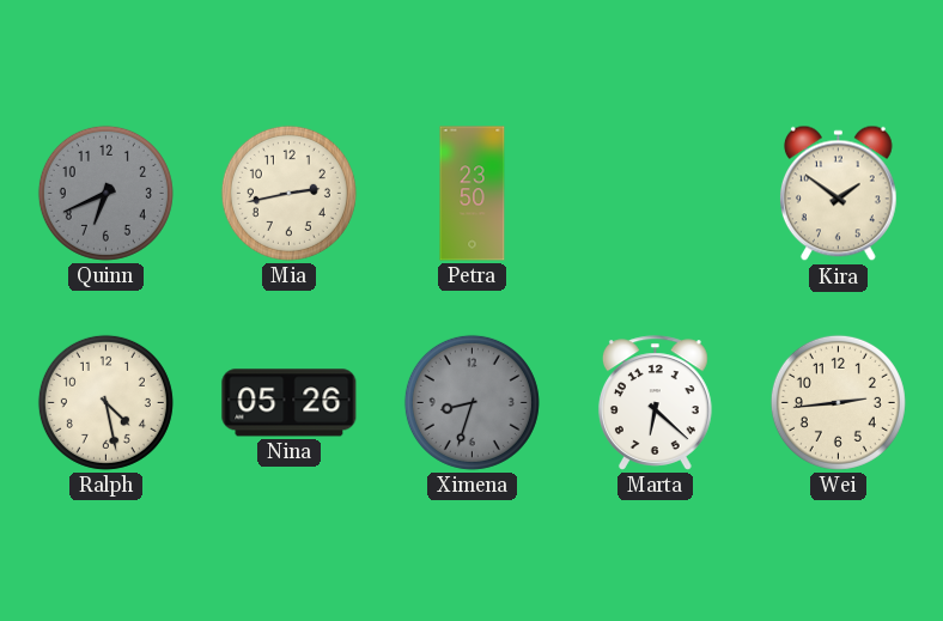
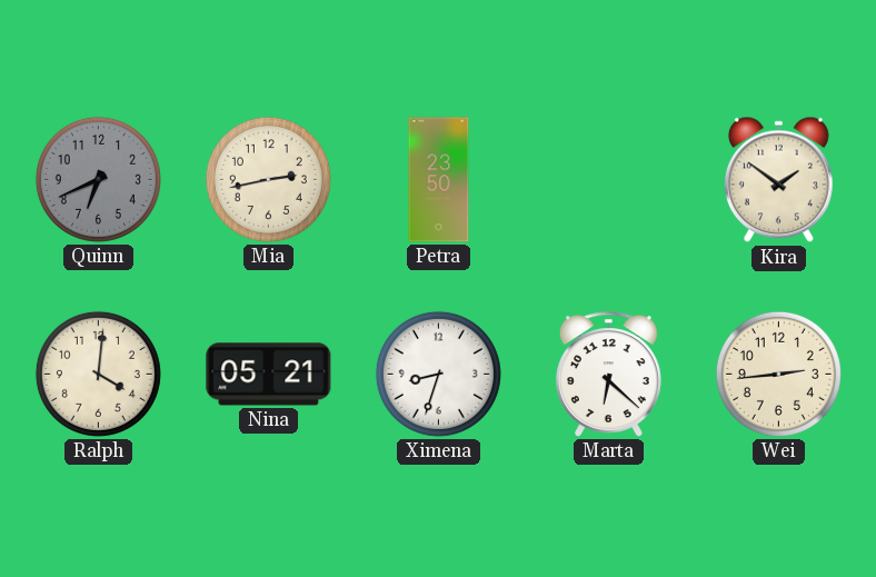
Ralph: 4:28 -> 4:01 (98, 374)
Nina: 05:26 -> 05:21 (269, 375)
Ximena dial: grey -> white (438, 374)
